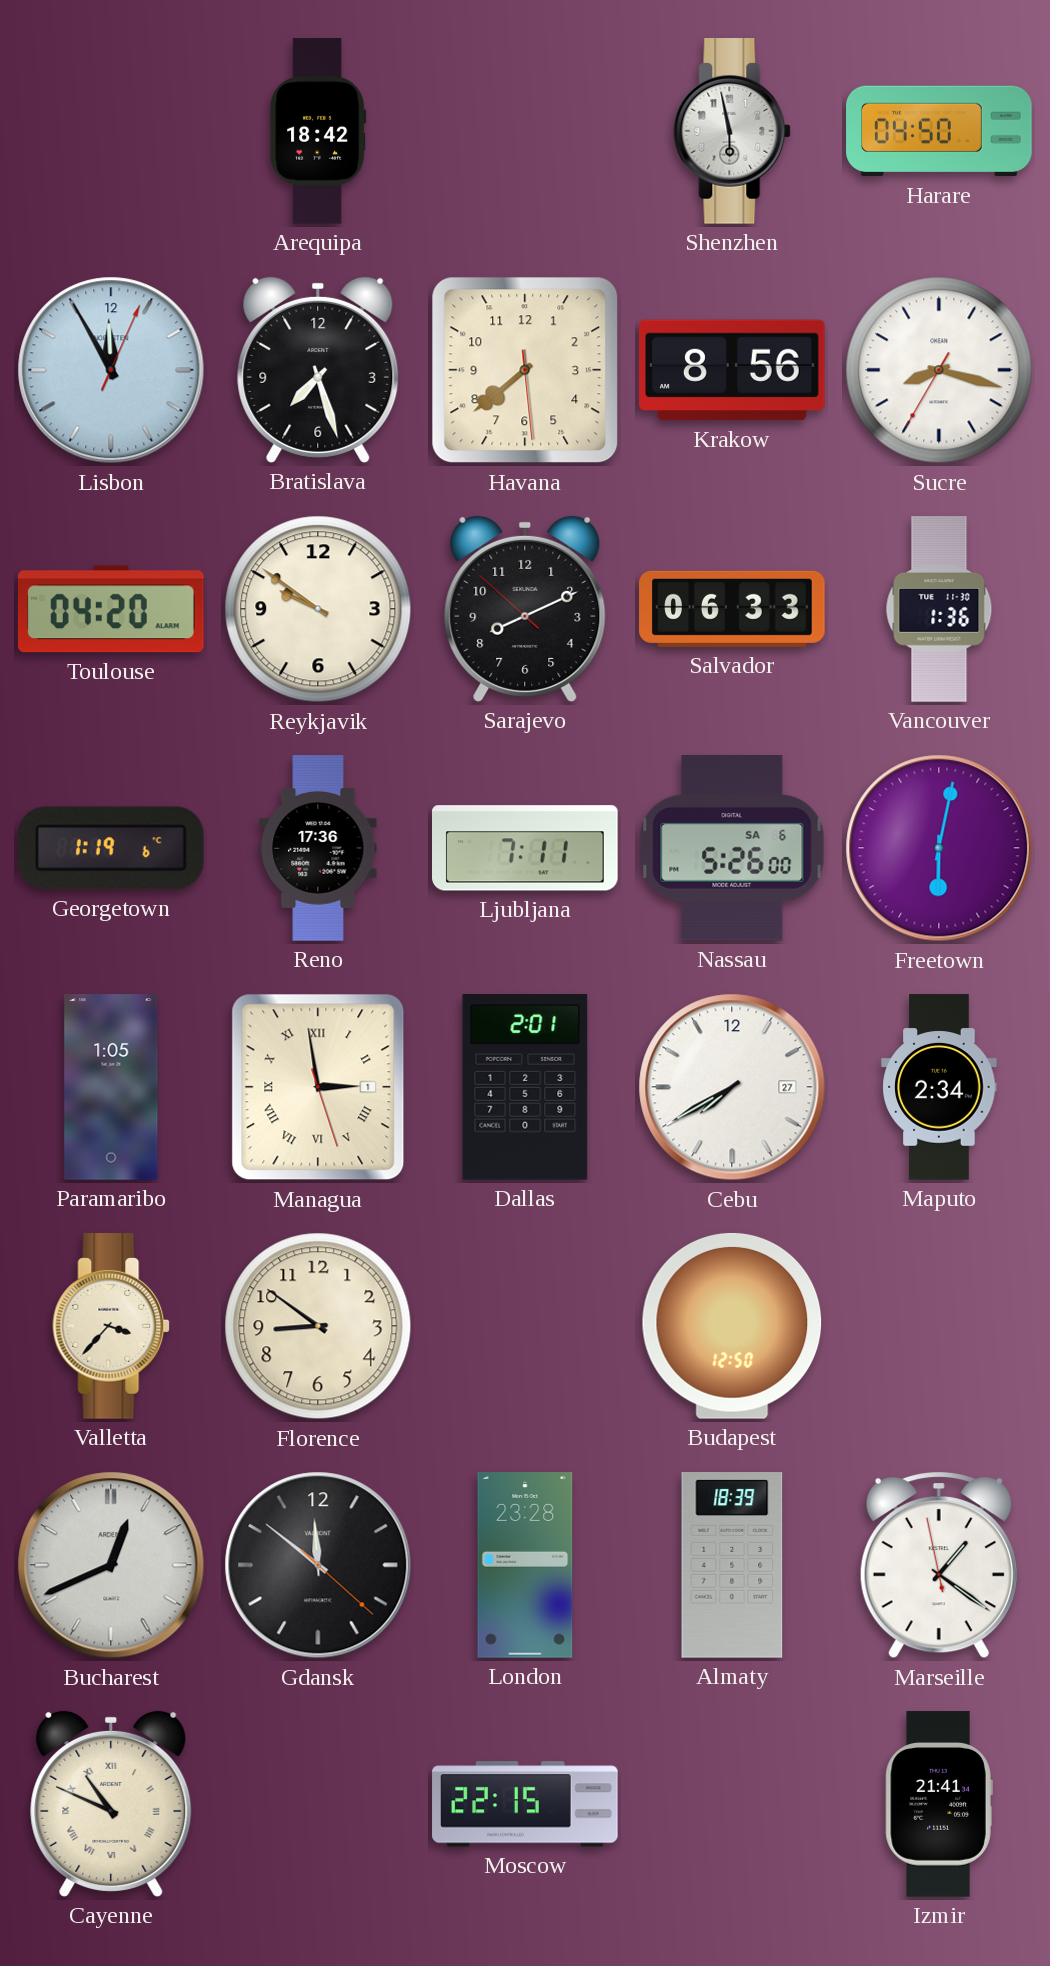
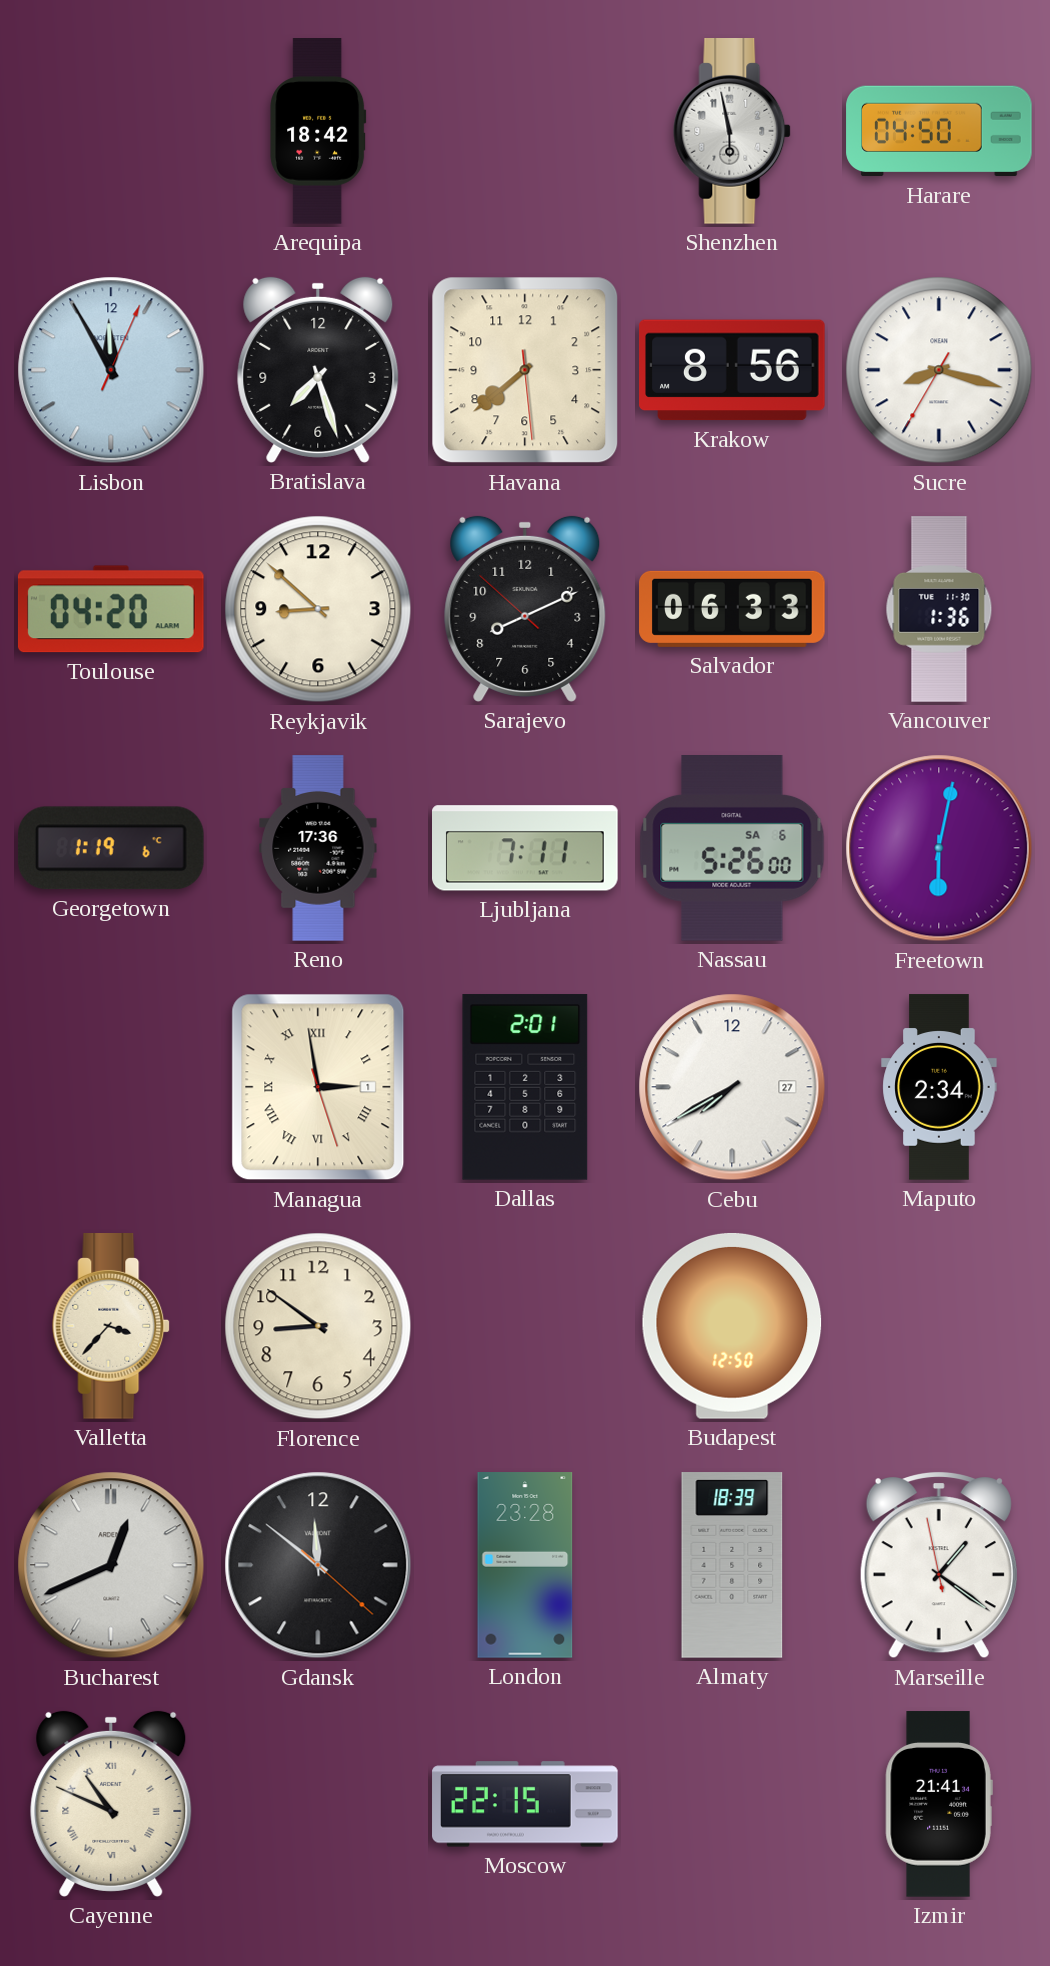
Reykjavik: 9:51 -> 8:52 (318, 609)
Paramaribo: 1:05 -> none (111, 1087)
